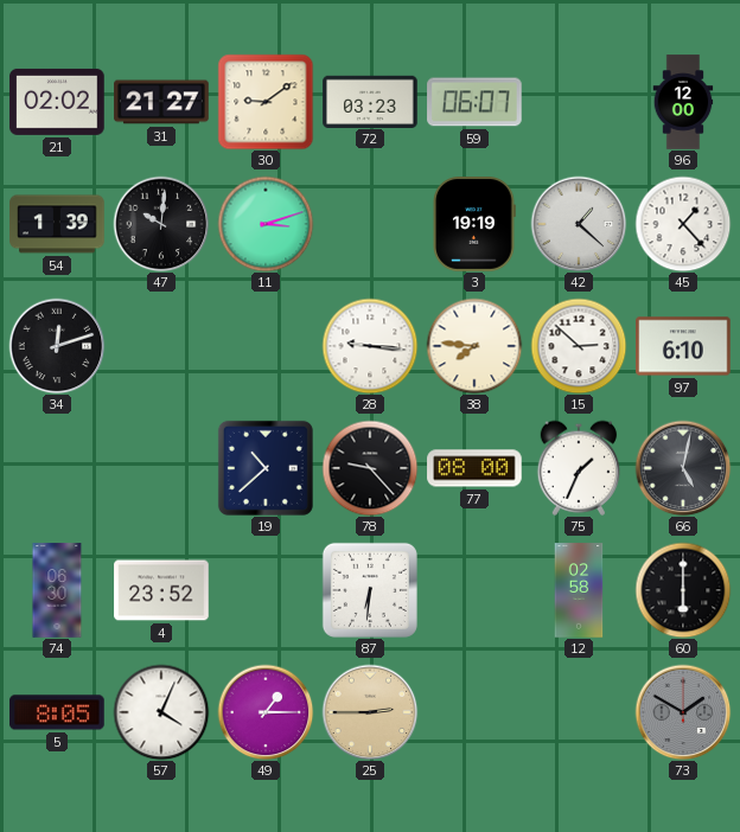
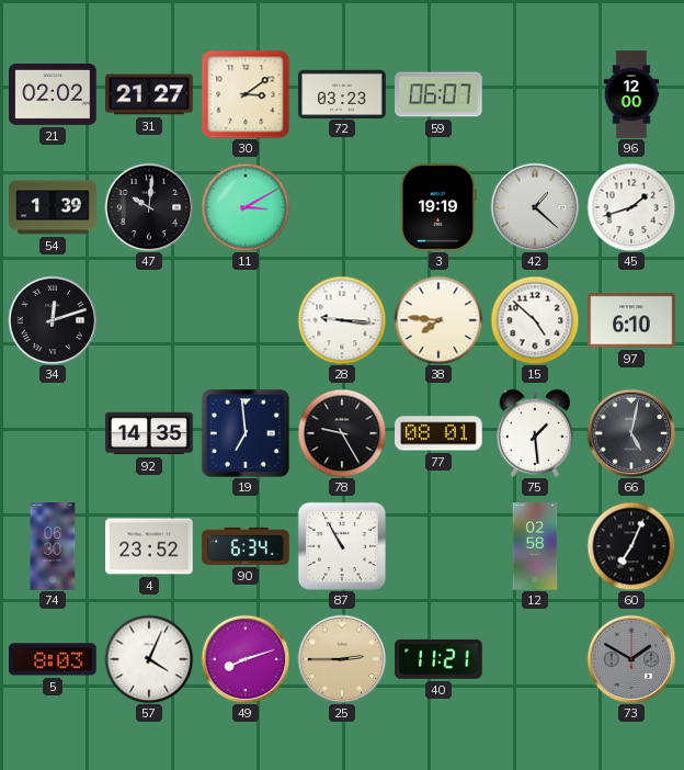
30: 9:09 -> 3:09 (246, 94)
11: 3:12 -> 3:10 (246, 207)
45: 1:23 -> 1:42 (631, 207)
15: 2:52 -> 4:52 (535, 320)
92: none -> 14:35 (149, 433)
19: 10:38 -> 6:59 (246, 433)
78: 9:23 -> 9:25 (342, 433)
77: 08:00 -> 08:01 (438, 433)
75: 1:34 -> 1:29 (535, 433)
90: none -> 6:34 (246, 546)
87: 6:31 -> 10:55 (342, 546)
60: 6:00 -> 7:04 (631, 546)
5: 8:05 -> 8:03 (53, 659)
49: 1:15 -> 8:12 (246, 659)
40: none -> 11:21 (438, 659)
